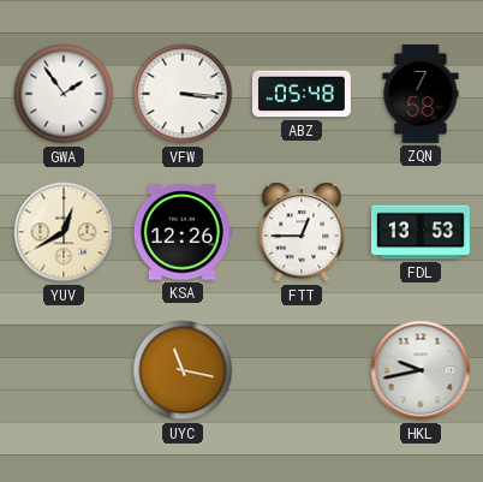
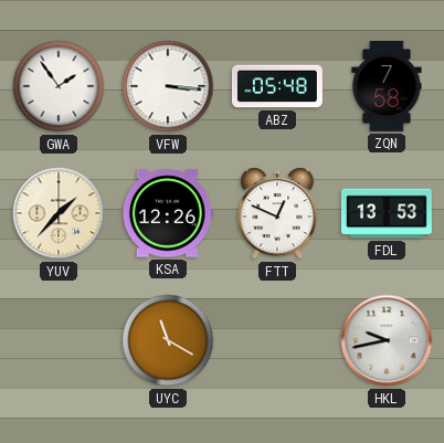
YUV: 12:40 -> 1:37 (59, 213)
FTT: 12:45 -> 12:49 (277, 213)
UYC: 11:17 -> 11:20 (168, 340)
